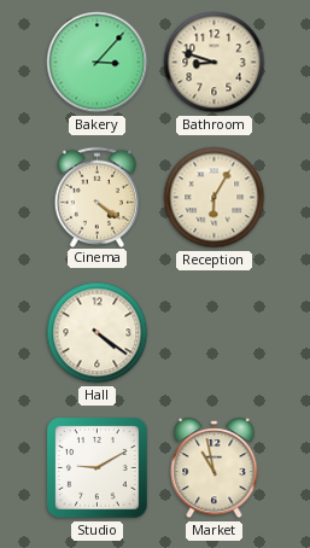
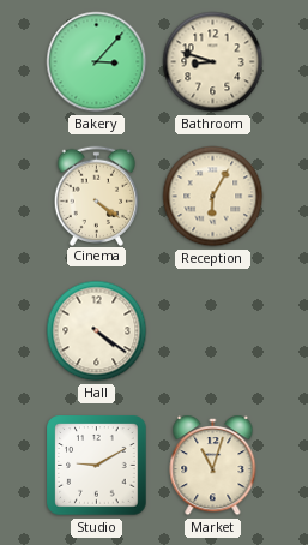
Market: 10:58 -> 11:03 (213, 467)
